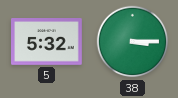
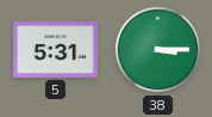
5: 5:32 -> 5:31 (56, 50)
